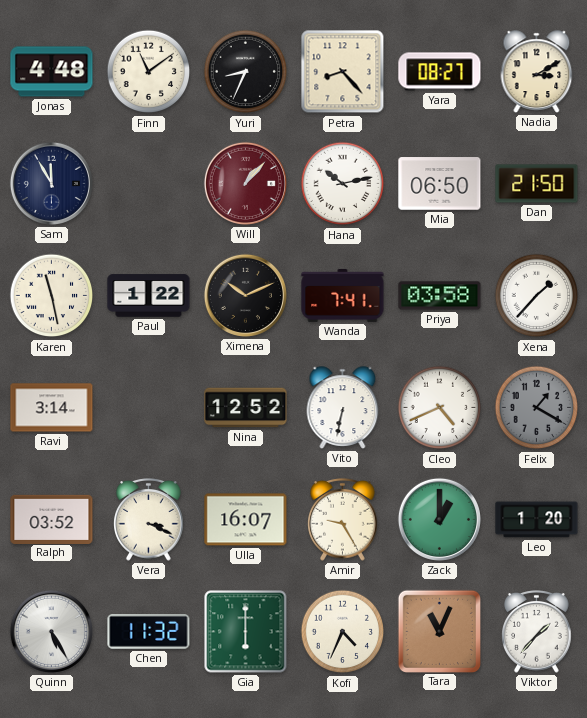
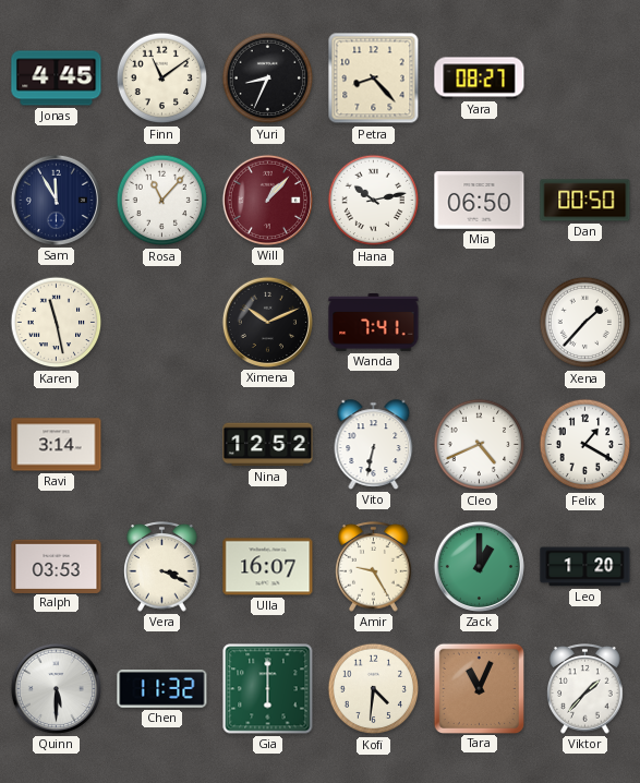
Jonas: 4:48 -> 4:45 (57, 79)
Nadia: 3:10 -> none (537, 72)
Rosa: none -> 11:07 (162, 201)
Dan: 21:50 -> 00:50 (585, 201)
Paul: 1:22 -> none (149, 296)
Priya: 03:58 -> none (440, 296)
Felix dial: grey -> white (585, 445)
Ralph: 03:52 -> 03:53 (57, 566)
Quinn: 5:25 -> 5:30 (56, 688)
Kofi: 4:34 -> 4:31 (374, 689)
